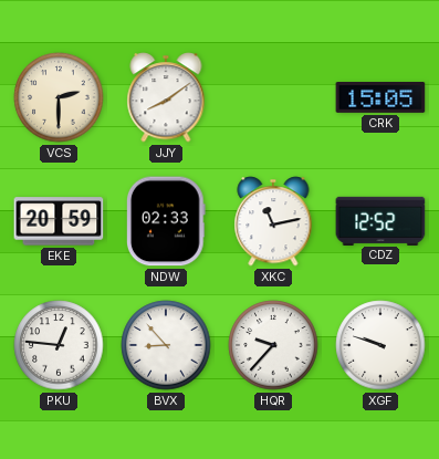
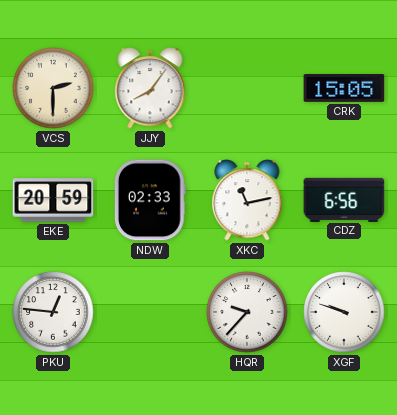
JJY: 8:09 -> 8:06 (150, 88)
CDZ: 12:52 -> 6:56 (344, 199)
BVX: 8:53 -> none (166, 345)
